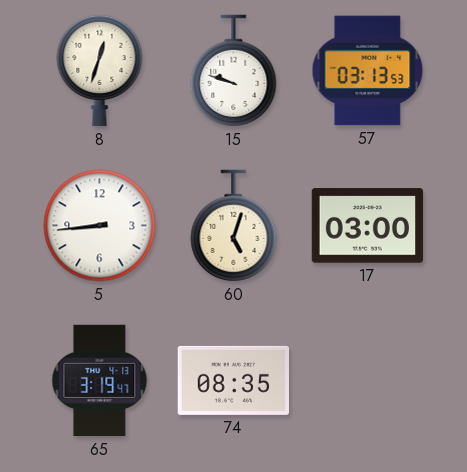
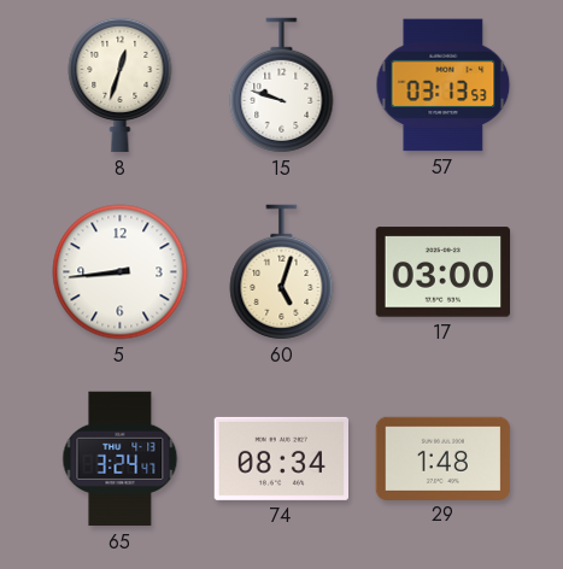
65: 3:19 -> 3:24 (121, 459)
74: 08:35 -> 08:34 (281, 458)
29: none -> 1:48 (444, 458)
